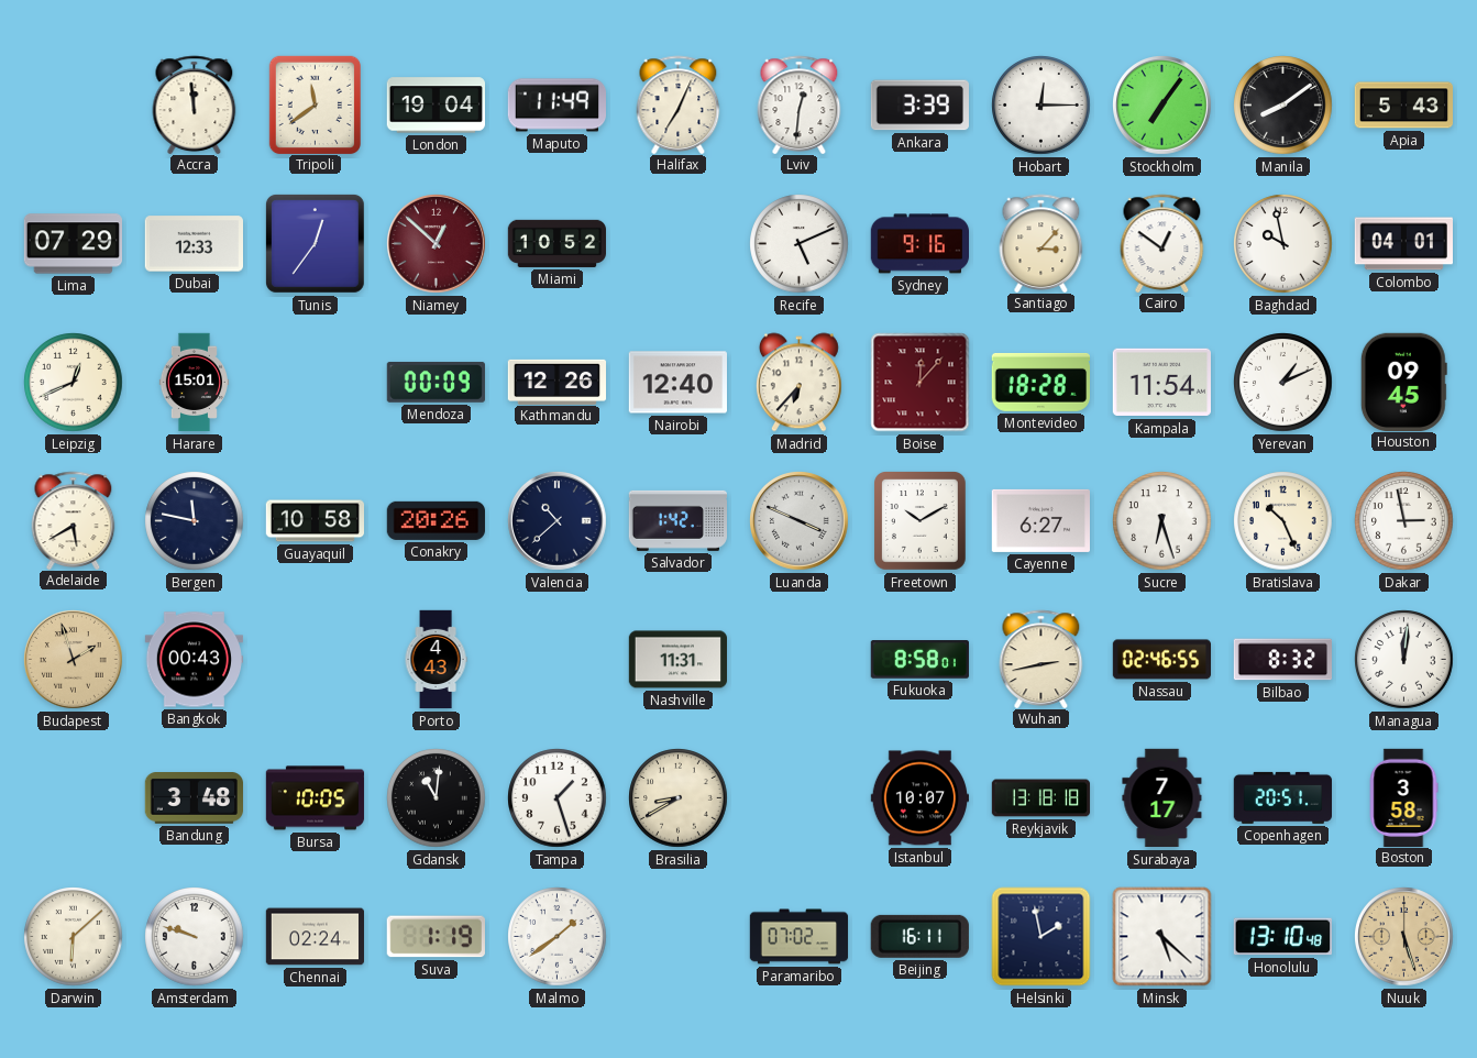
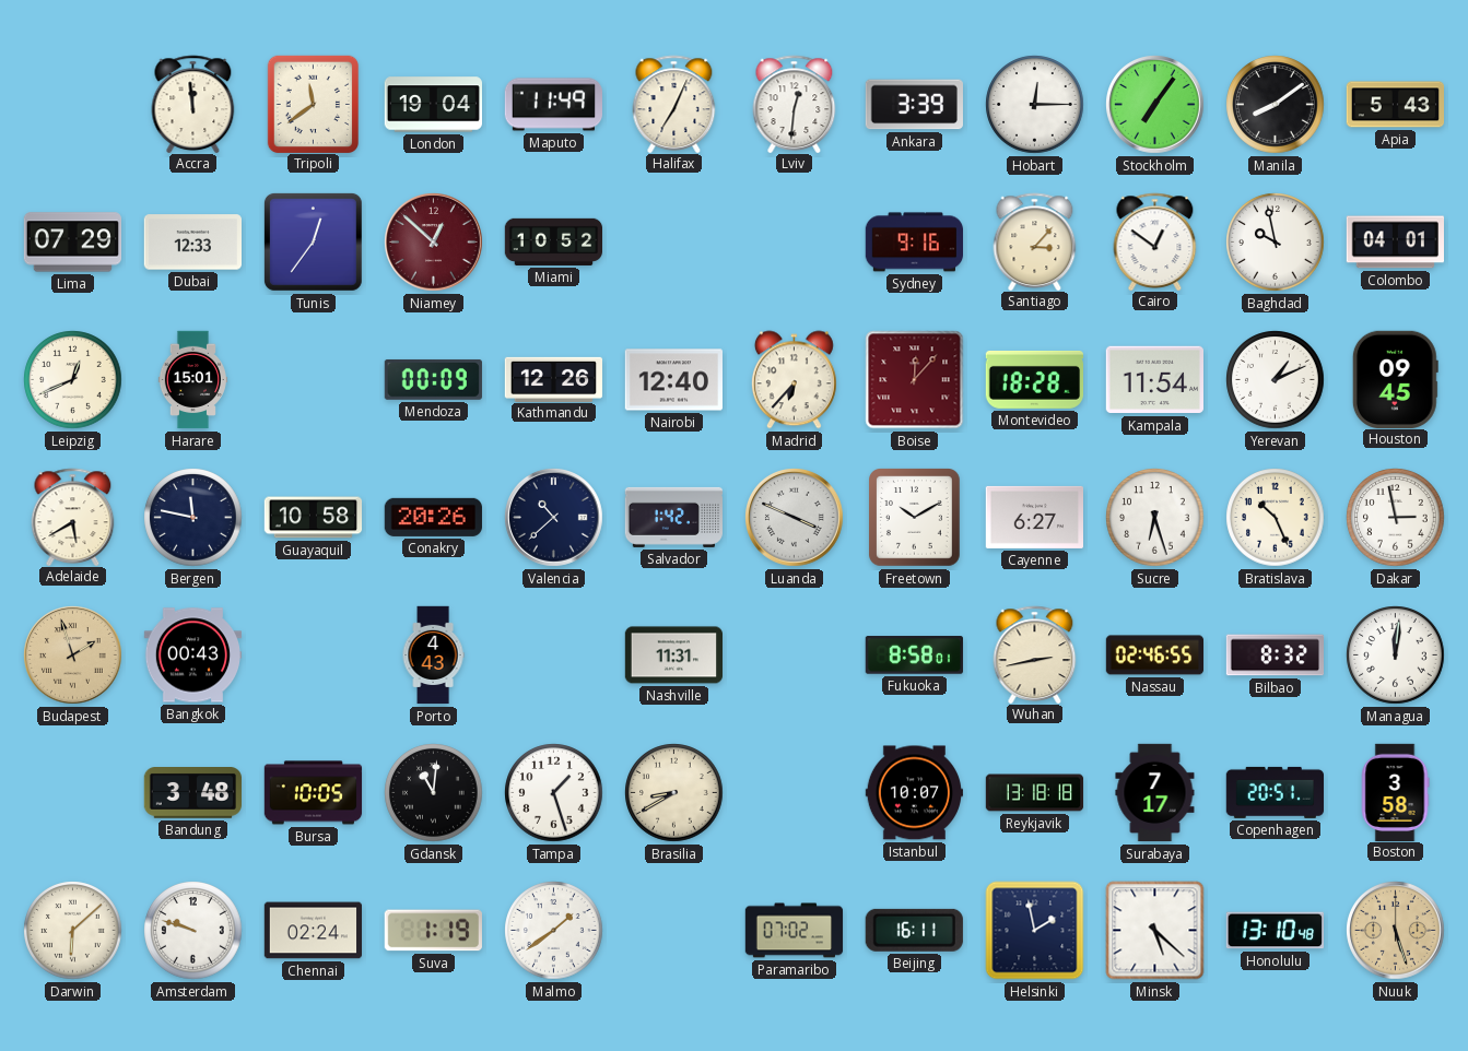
Recife: 5:11 -> none (800, 244)
